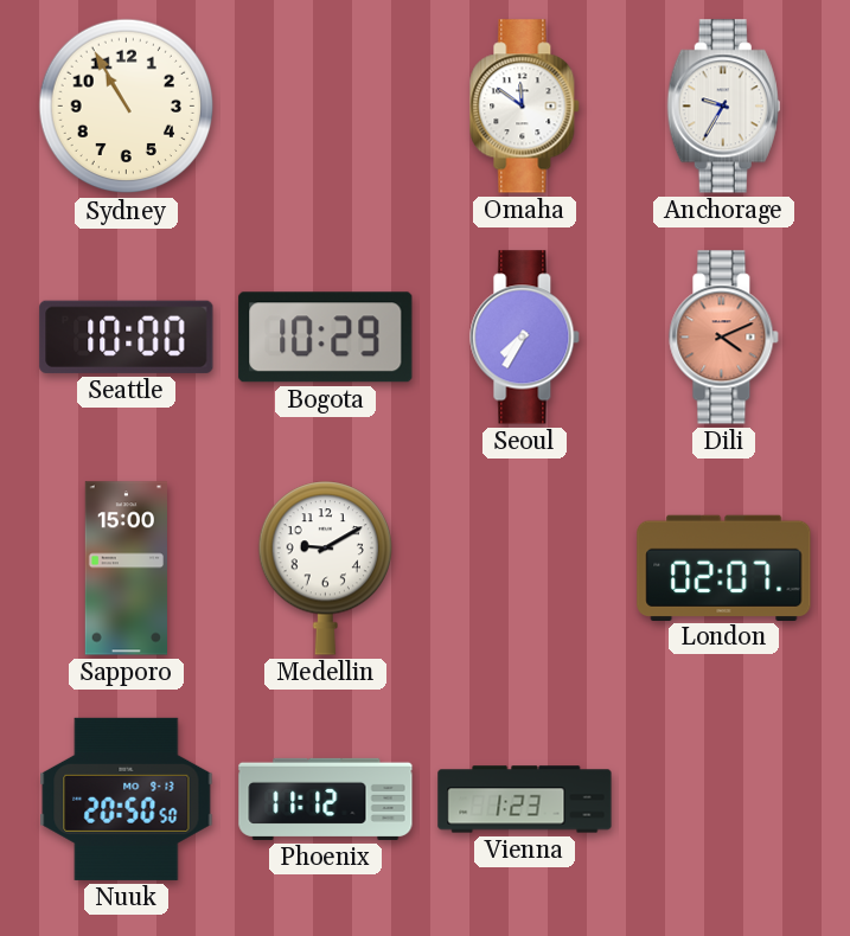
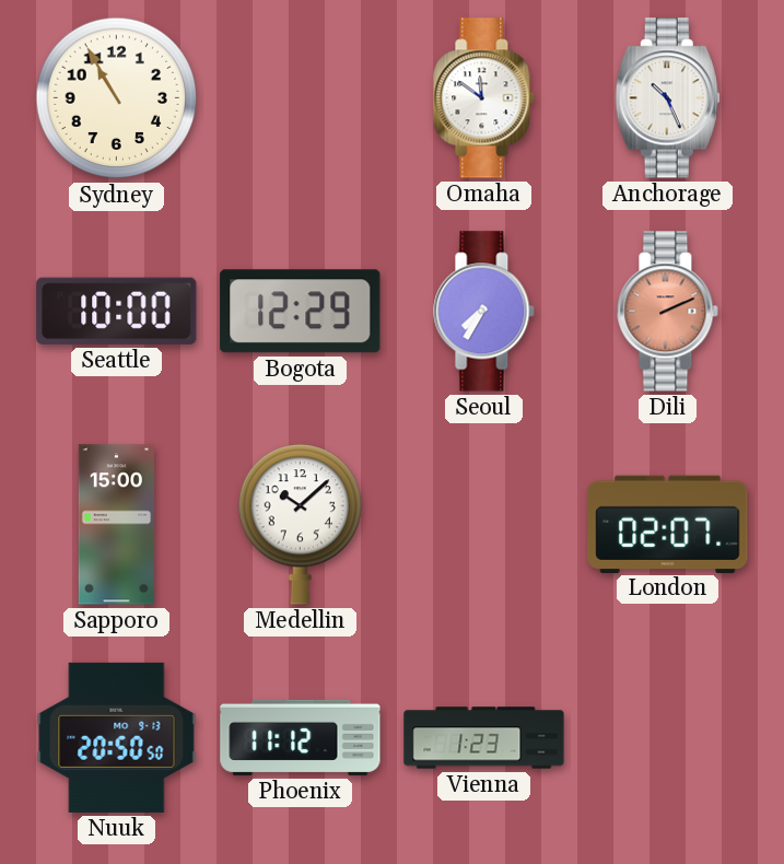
Anchorage: 9:35 -> 10:26 (667, 98)
Bogota: 10:29 -> 12:29 (301, 312)
Dili: 4:11 -> 2:11 (668, 312)
Medellin: 9:10 -> 10:08 (300, 525)
